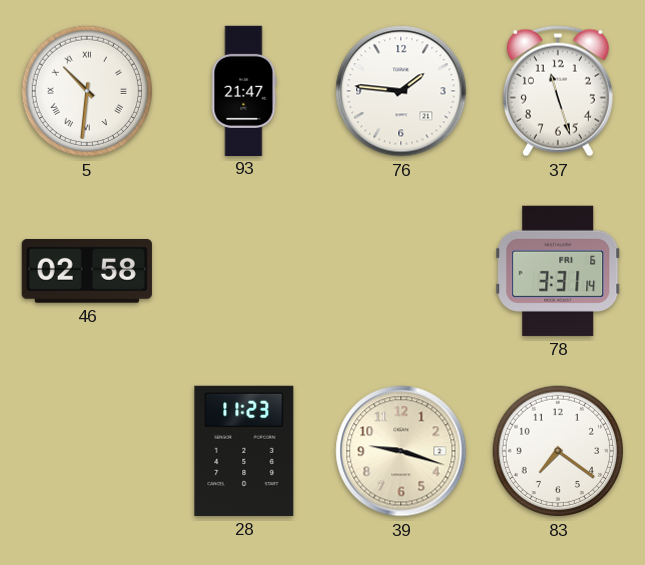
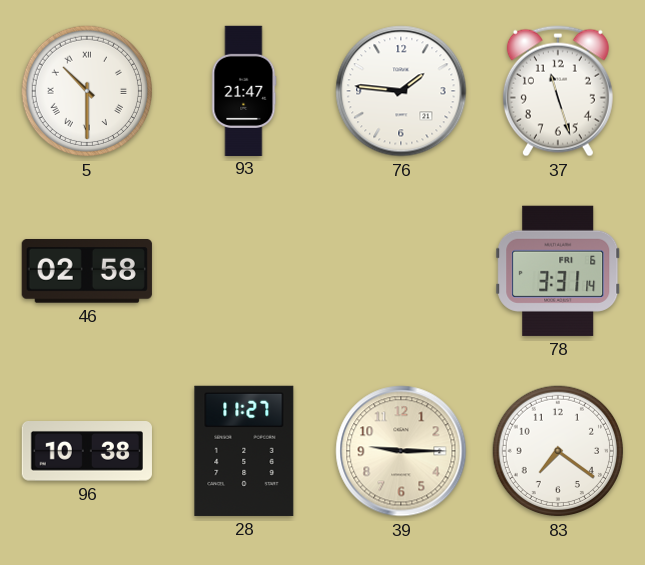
5: 10:31 -> 10:30 (87, 91)
96: none -> 10:38 (87, 452)
28: 11:23 -> 11:27 (244, 451)
39: 9:18 -> 9:15 (401, 451)
